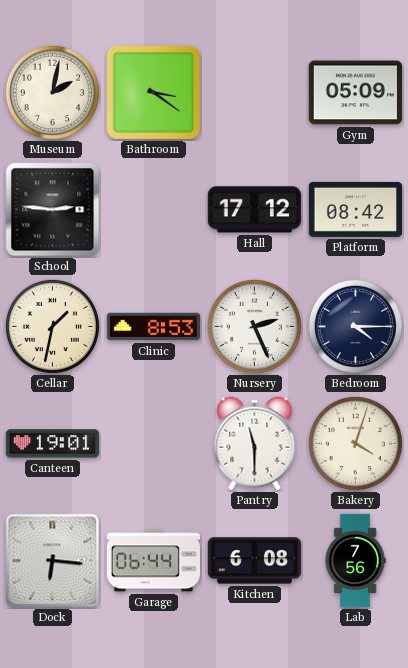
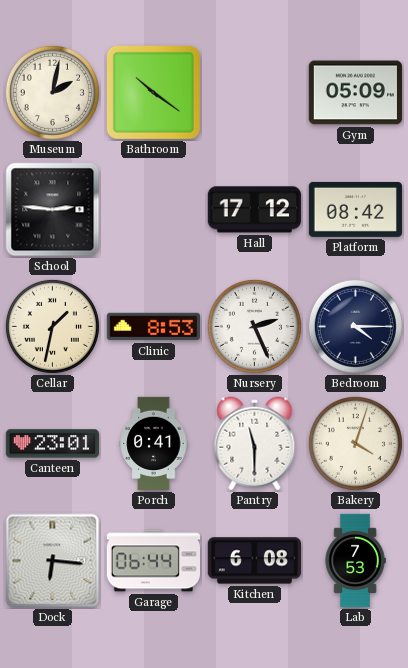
Bathroom: 3:21 -> 10:21 (153, 92)
Canteen: 19:01 -> 23:01 (52, 444)
Porch: none -> 0:41 (154, 444)
Lab: 7:56 -> 7:53 (355, 561)
